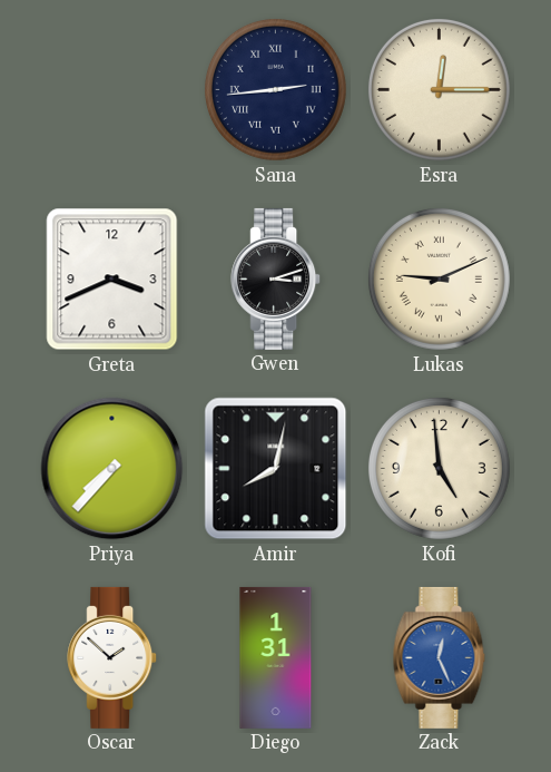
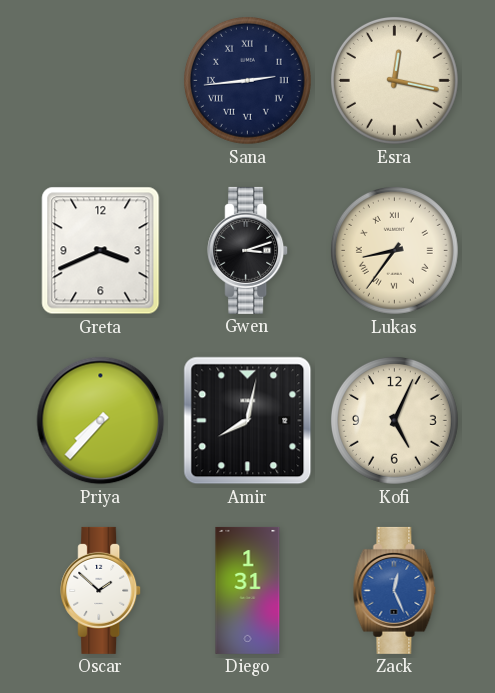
Esra: 12:15 -> 12:17 (394, 80)
Lukas: 9:11 -> 8:36 (394, 250)
Kofi: 4:59 -> 5:04 (394, 420)
